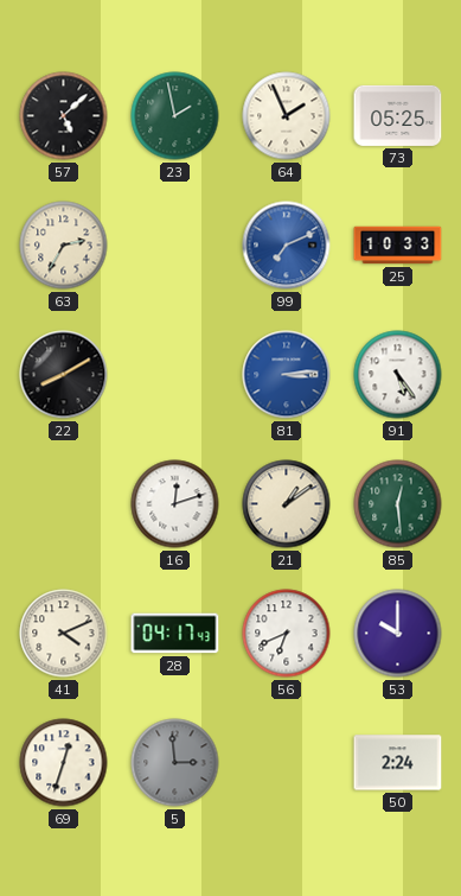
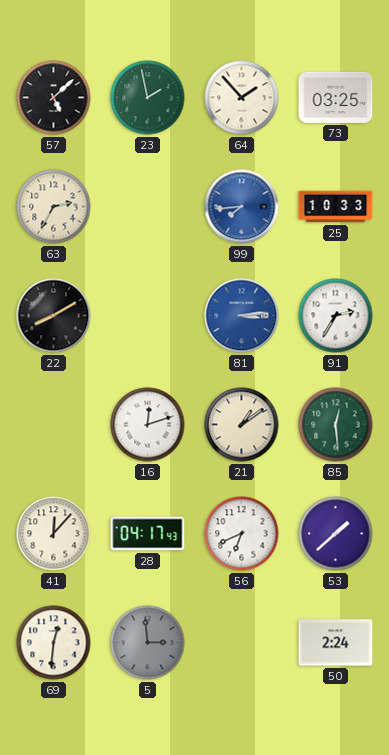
64: 1:56 -> 1:53 (242, 98)
73: 05:25 -> 03:25 (336, 97)
99: 7:11 -> 7:44 (242, 207)
91: 5:24 -> 2:35 (336, 316)
41: 4:11 -> 12:07 (54, 534)
53: 10:00 -> 1:38 (336, 534)
69: 12:33 -> 12:31 (54, 643)
